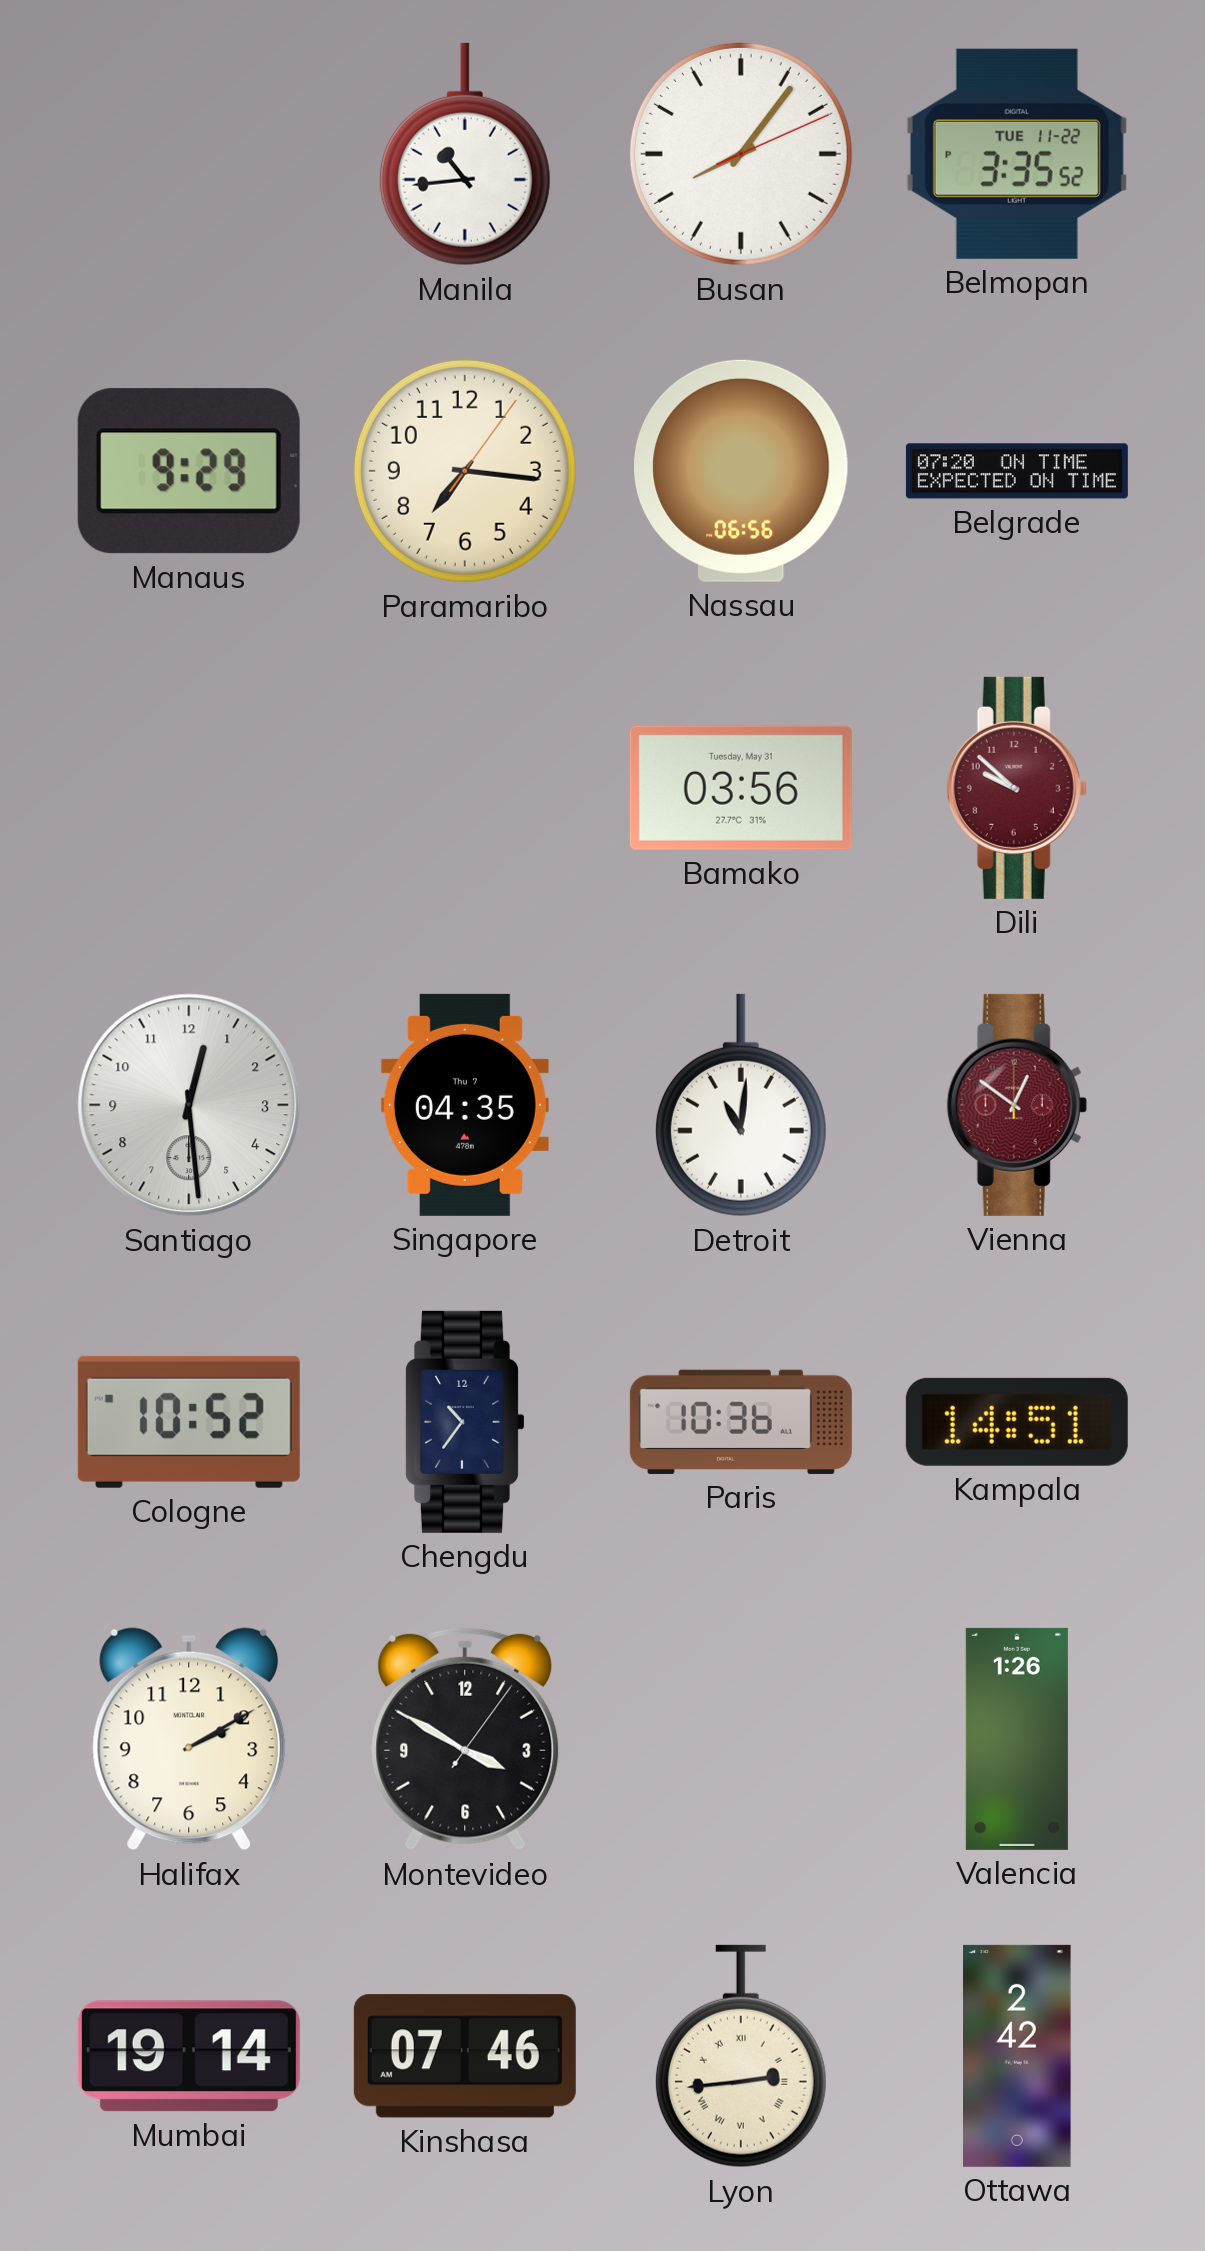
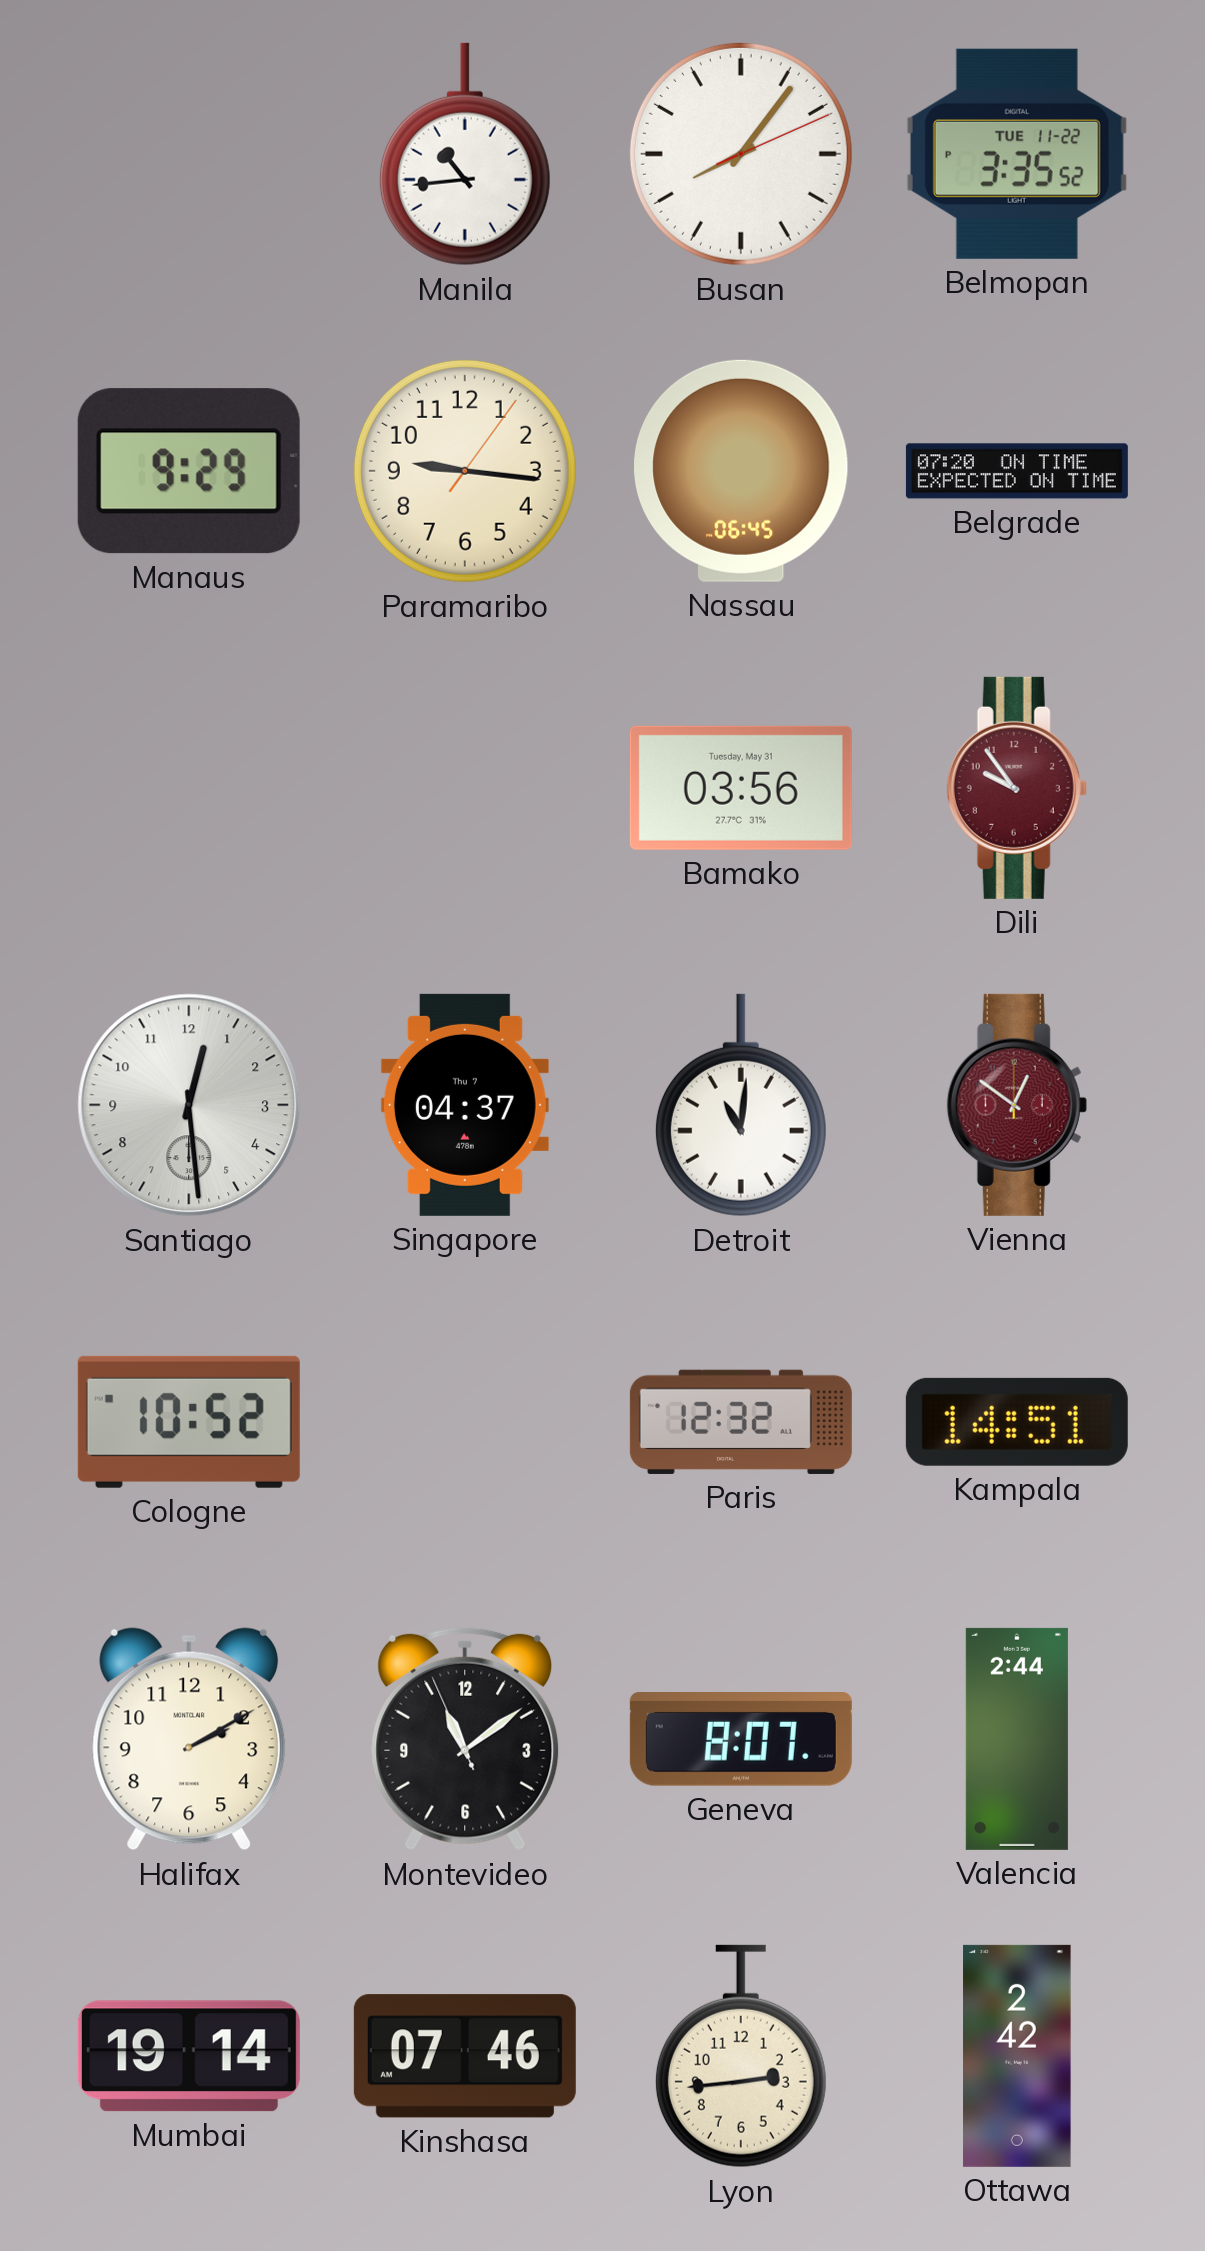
Paramaribo: 7:16 -> 9:16 (465, 471)
Nassau: 06:56 -> 06:45 (741, 471)
Dili: 9:52 -> 9:54 (1017, 788)
Singapore: 04:35 -> 04:37 (465, 1105)
Chengdu: 10:36 -> none (465, 1422)
Paris: 10:36 -> 12:32 (741, 1422)
Montevideo: 3:50 -> 11:08 (465, 1739)
Geneva: none -> 8:07 (741, 1740)
Valencia: 1:26 -> 2:44 (1017, 1739)
Lyon numerals: Roman -> Arabic (741, 2056)
